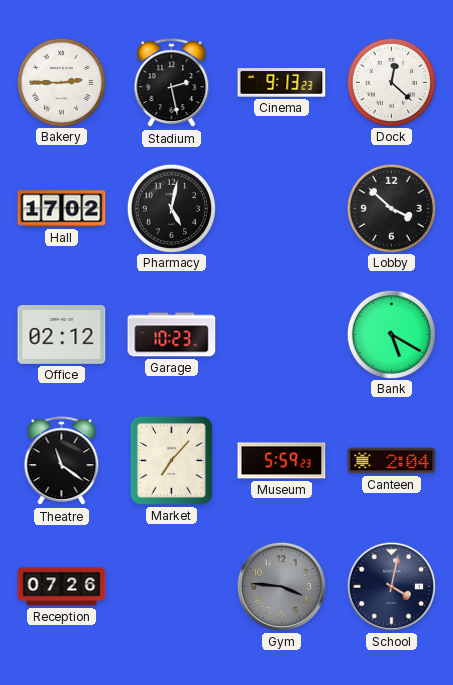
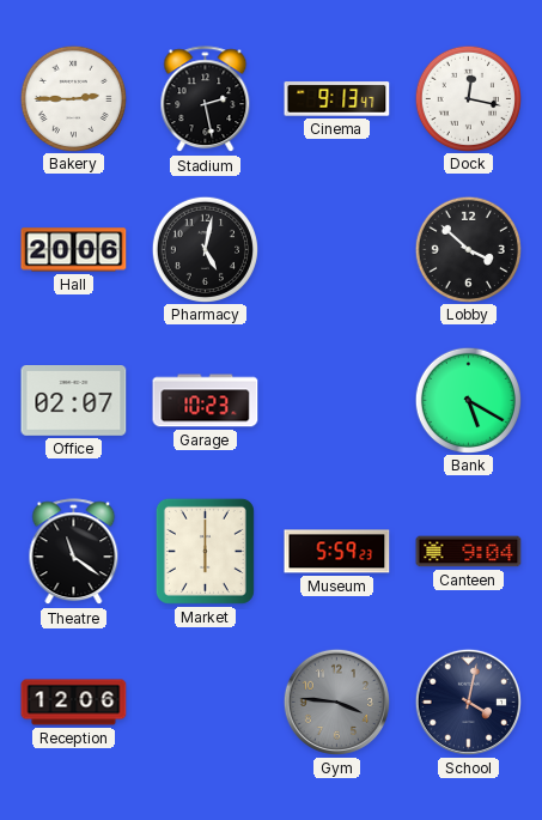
Cinema: 9:13:23 -> 9:13:47 (337, 99)
Dock: 12:22 -> 12:17 (468, 98)
Hall: 17:02 -> 20:06 (74, 250)
Office: 02:12 -> 02:07 (74, 401)
Market: 7:07 -> 6:00 (205, 551)
Canteen: 2:04 -> 9:04 (469, 552)
Reception: 07:26 -> 12:06 (74, 703)
